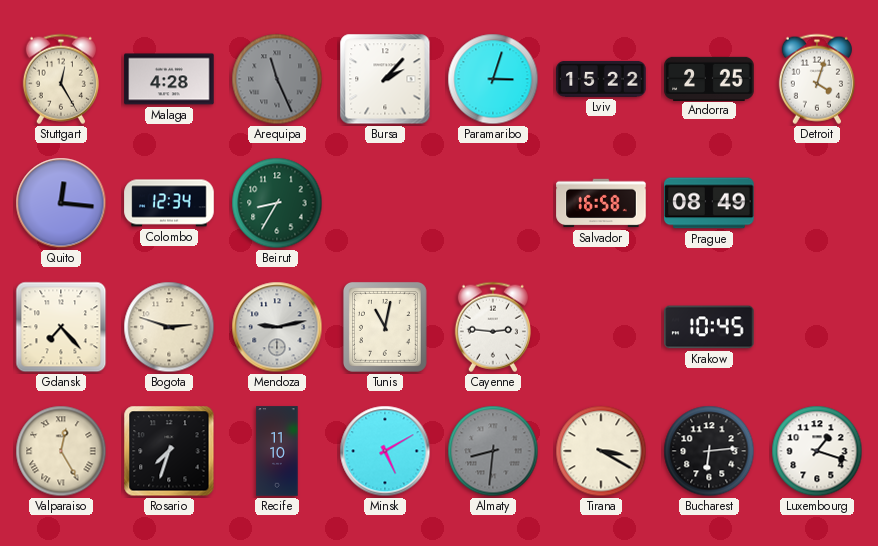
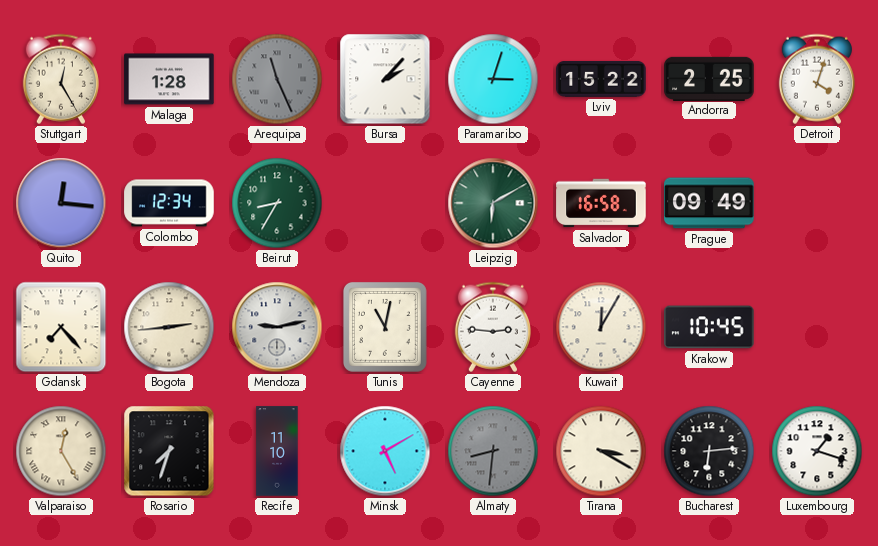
Malaga: 4:28 -> 1:28 (169, 79)
Leipzig: none -> 6:10 (493, 203)
Prague: 08:49 -> 09:49 (709, 203)
Bogota: 2:48 -> 2:44 (169, 327)
Kuwait: none -> 12:05 (601, 327)
